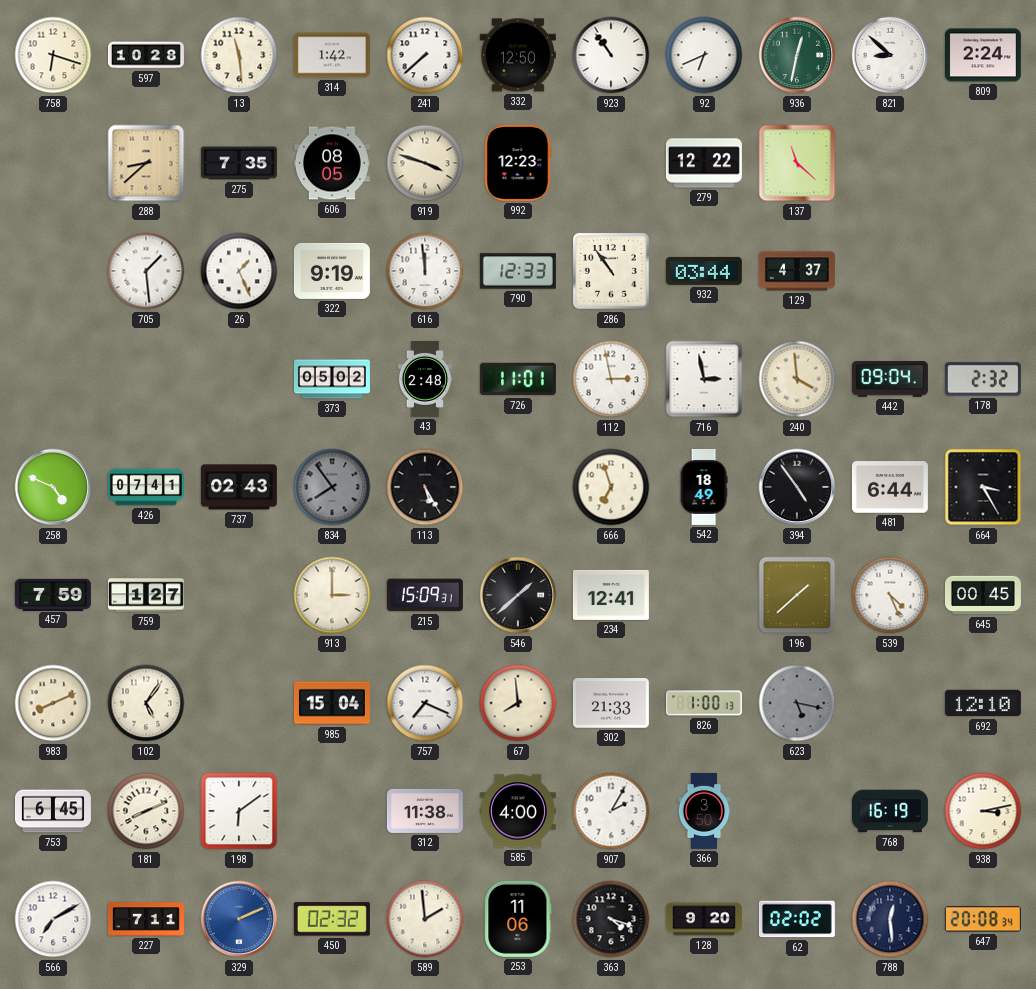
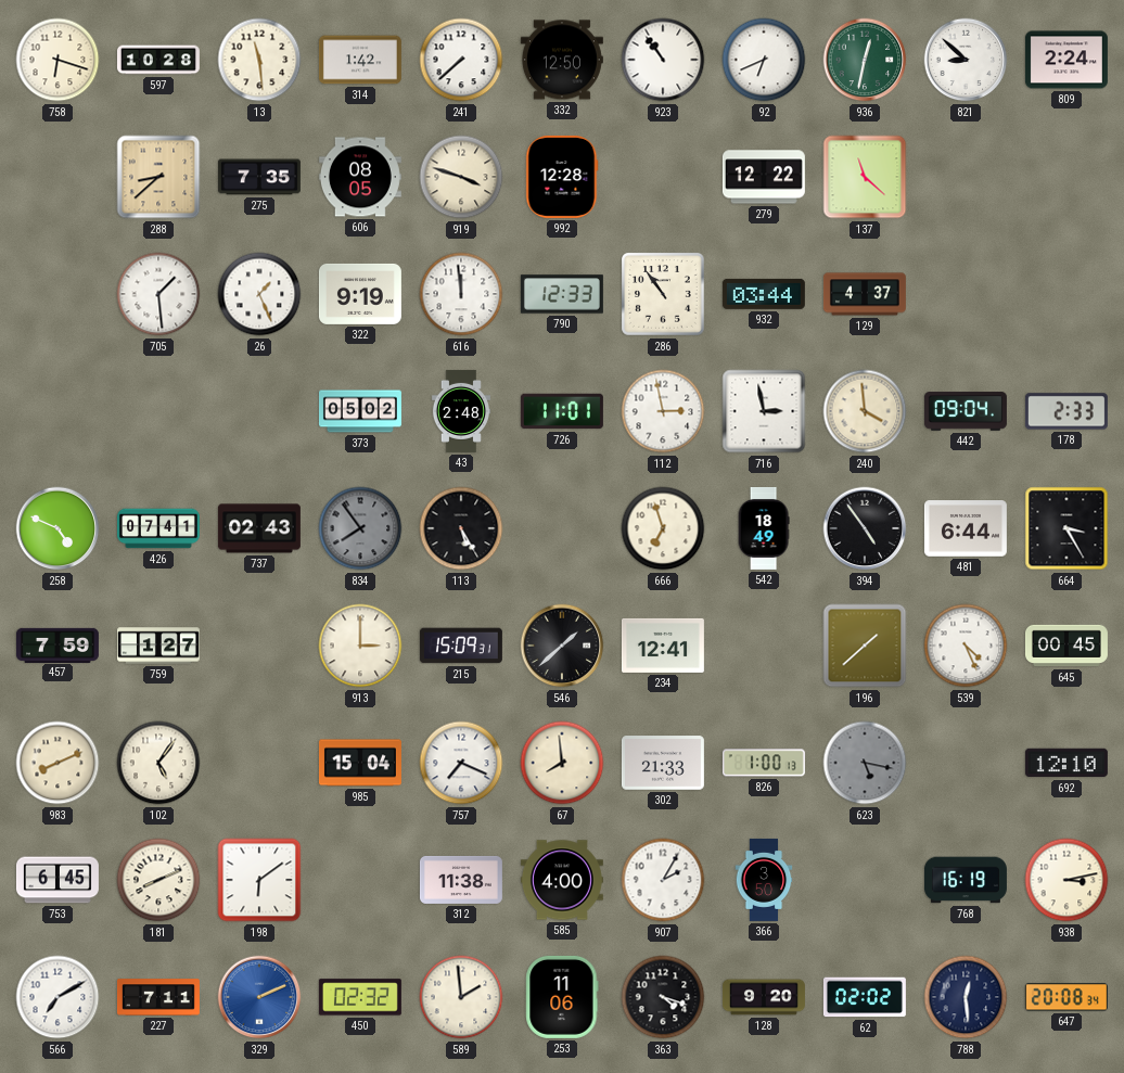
992: 12:23 -> 12:28 (562, 177)
178: 2:32 -> 2:33 (1066, 411)
